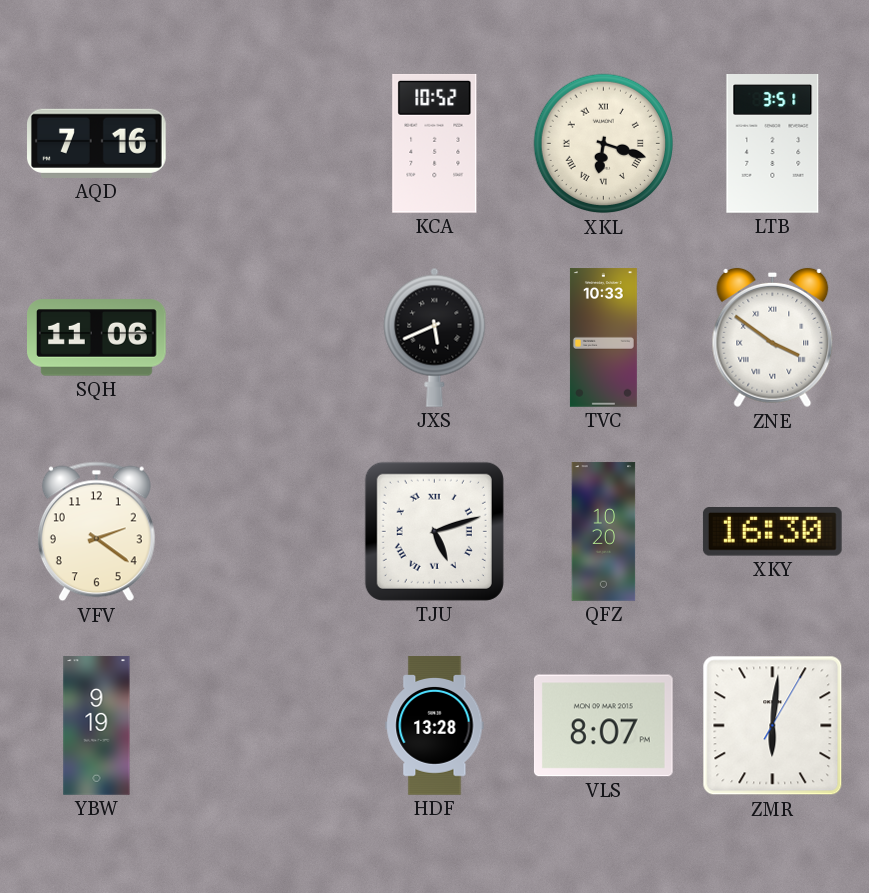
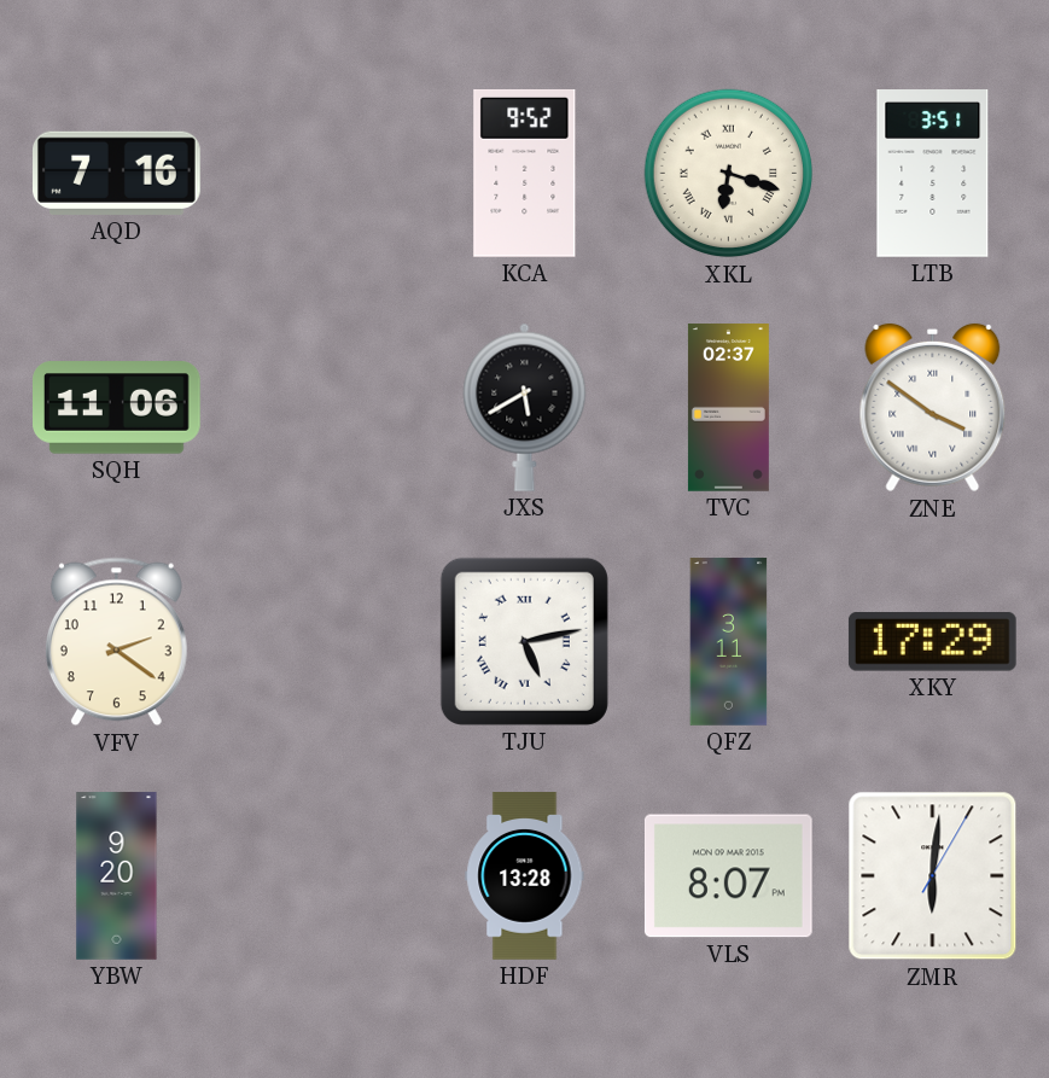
KCA: 10:52 -> 9:52 (525, 173)
JXS: 5:41 -> 5:40 (525, 407)
TVC: 10:33 -> 02:37 (728, 408)
TJU: 5:12 -> 5:13 (524, 641)
QFZ: 10:20 -> 3:11 (729, 642)
XKY: 16:30 -> 17:29 (932, 642)
YBW: 9:19 -> 9:20 (117, 876)
